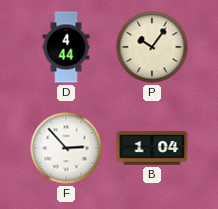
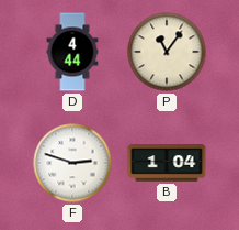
P: 10:06 -> 11:06 (167, 52)
F: 2:53 -> 2:48 (72, 163)
